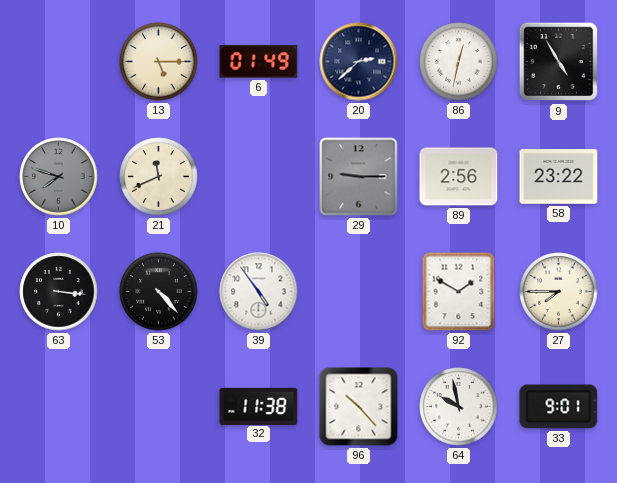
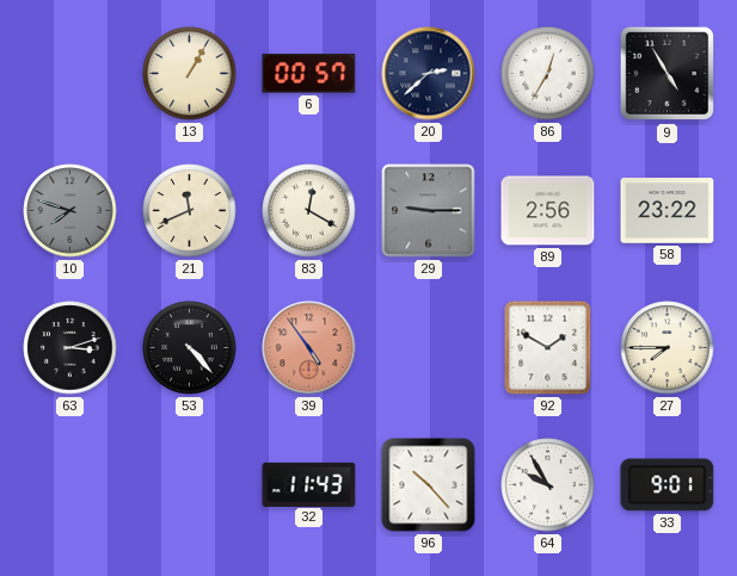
13: 5:15 -> 1:05 (190, 74)
6: 01:49 -> 00:57 (309, 74)
86: 12:32 -> 12:35 (548, 74)
83: none -> 12:20 (309, 211)
63: 3:16 -> 3:12 (70, 348)
39 dial: white -> salmon (309, 348)
32: 11:38 -> 11:43 (309, 484)
64: 9:58 -> 9:55 (548, 485)
